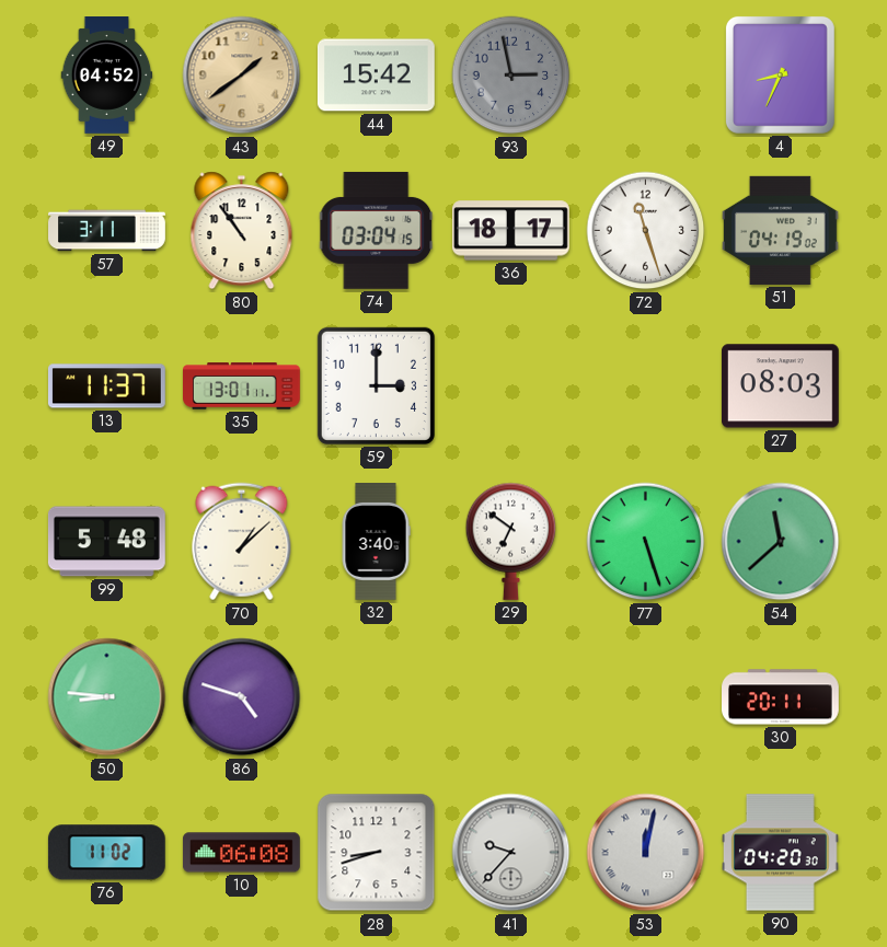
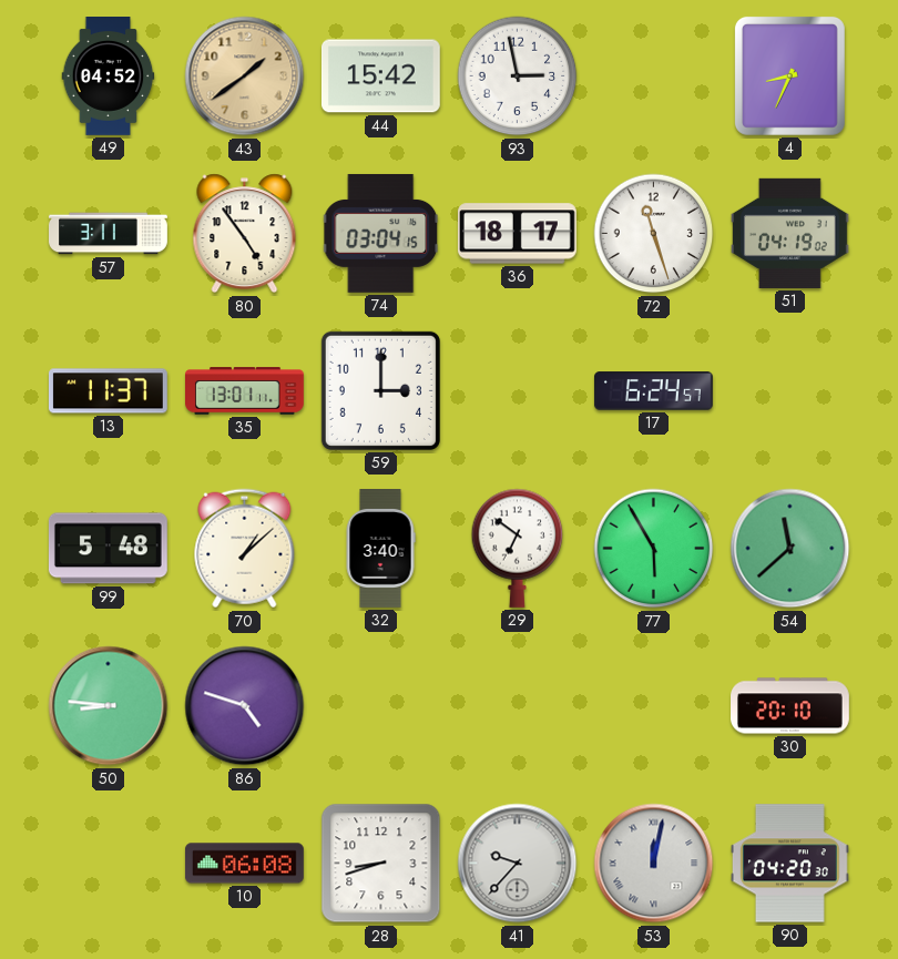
93 dial: grey -> white (518, 76)
80: 10:54 -> 4:54 (245, 234)
17: none -> 6:24 (653, 391)
27: 08:03 -> none (780, 386)
77: 5:27 -> 5:55 (654, 549)
30: 20:11 -> 20:10 (790, 706)
76: 11:02 -> none (106, 853)
